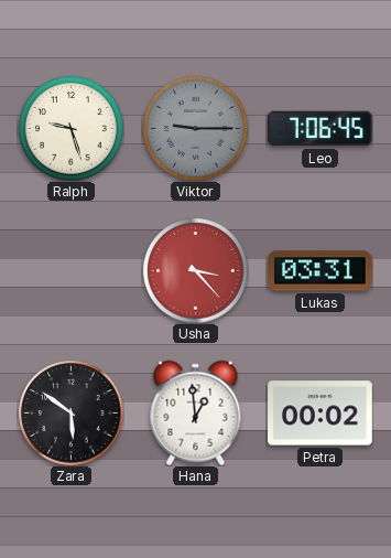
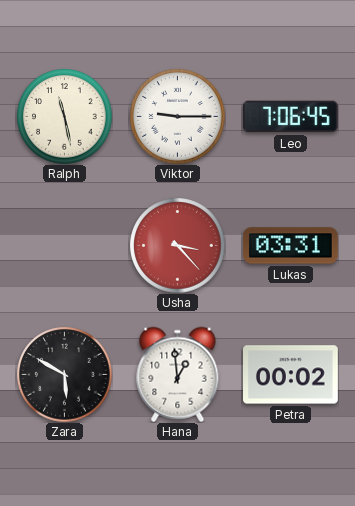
Ralph: 9:27 -> 11:28 (64, 116)
Viktor dial: grey -> white (177, 116)
Zara: 5:51 -> 5:50 (64, 374)
